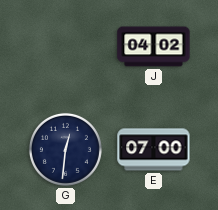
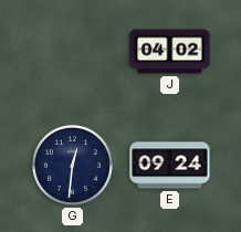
E: 07:00 -> 09:24 (170, 166)
